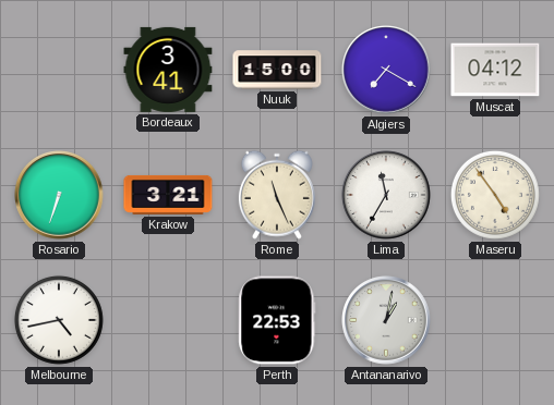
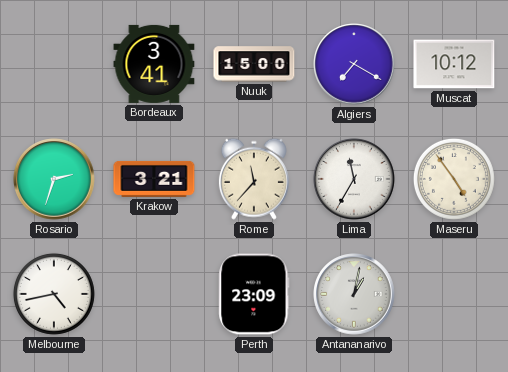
Muscat: 04:12 -> 10:12 (454, 64)
Rosario: 6:33 -> 2:33 (54, 179)
Rome: 11:26 -> 11:37 (254, 179)
Perth: 22:53 -> 23:09 (254, 294)
